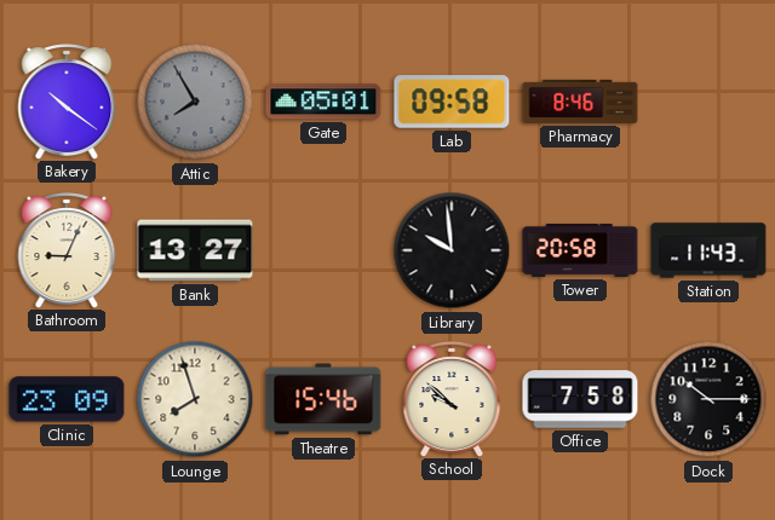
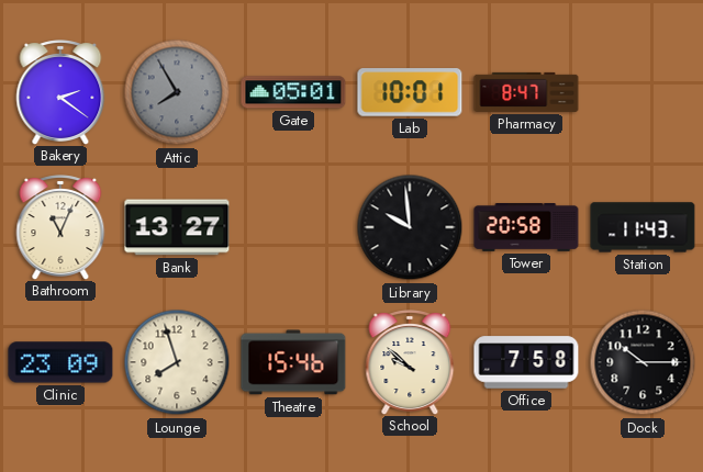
Bakery: 10:21 -> 2:21 (60, 92)
Lab: 09:58 -> 10:01 (410, 92)
Pharmacy: 8:46 -> 8:47 (526, 92)
Bathroom: 9:04 -> 11:04 (60, 227)
